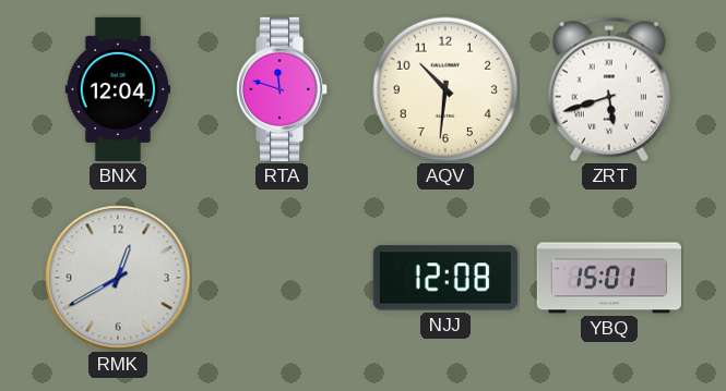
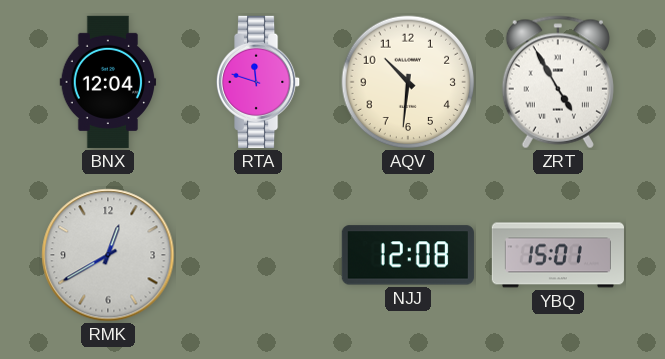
ZRT: 5:42 -> 4:55 (558, 82)
